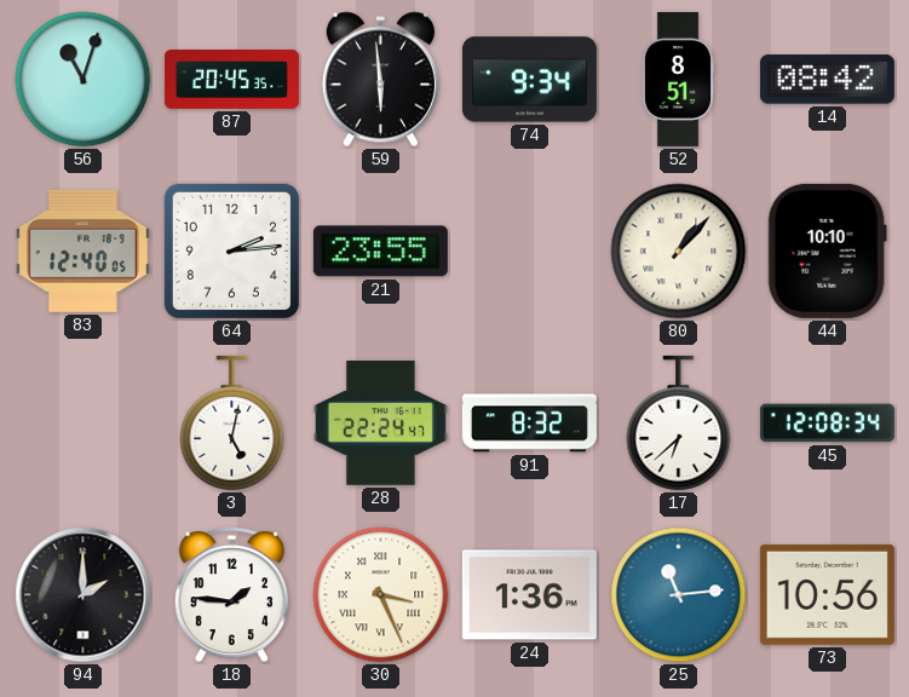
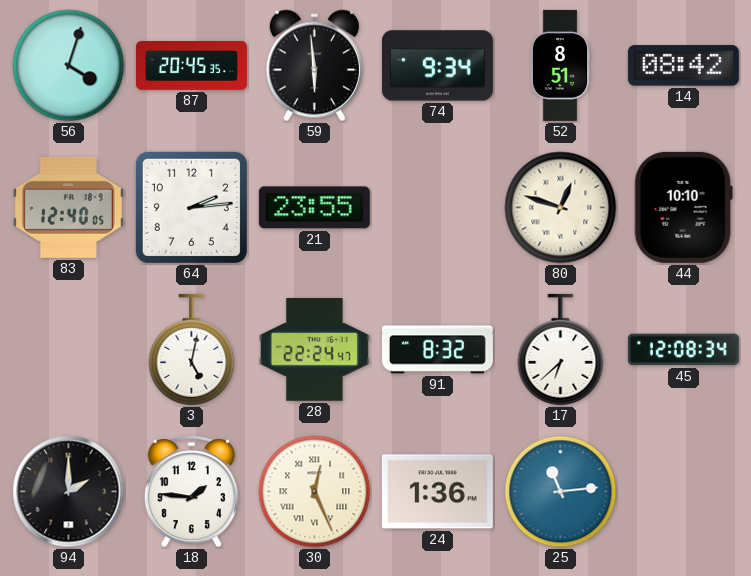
56: 11:03 -> 4:03 (69, 66)
80: 1:07 -> 12:48 (561, 208)
30: 3:26 -> 12:26 (315, 492)
73: 10:56 -> none (827, 594)
